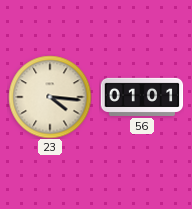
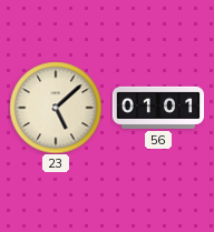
23: 4:16 -> 5:08 (56, 108)
